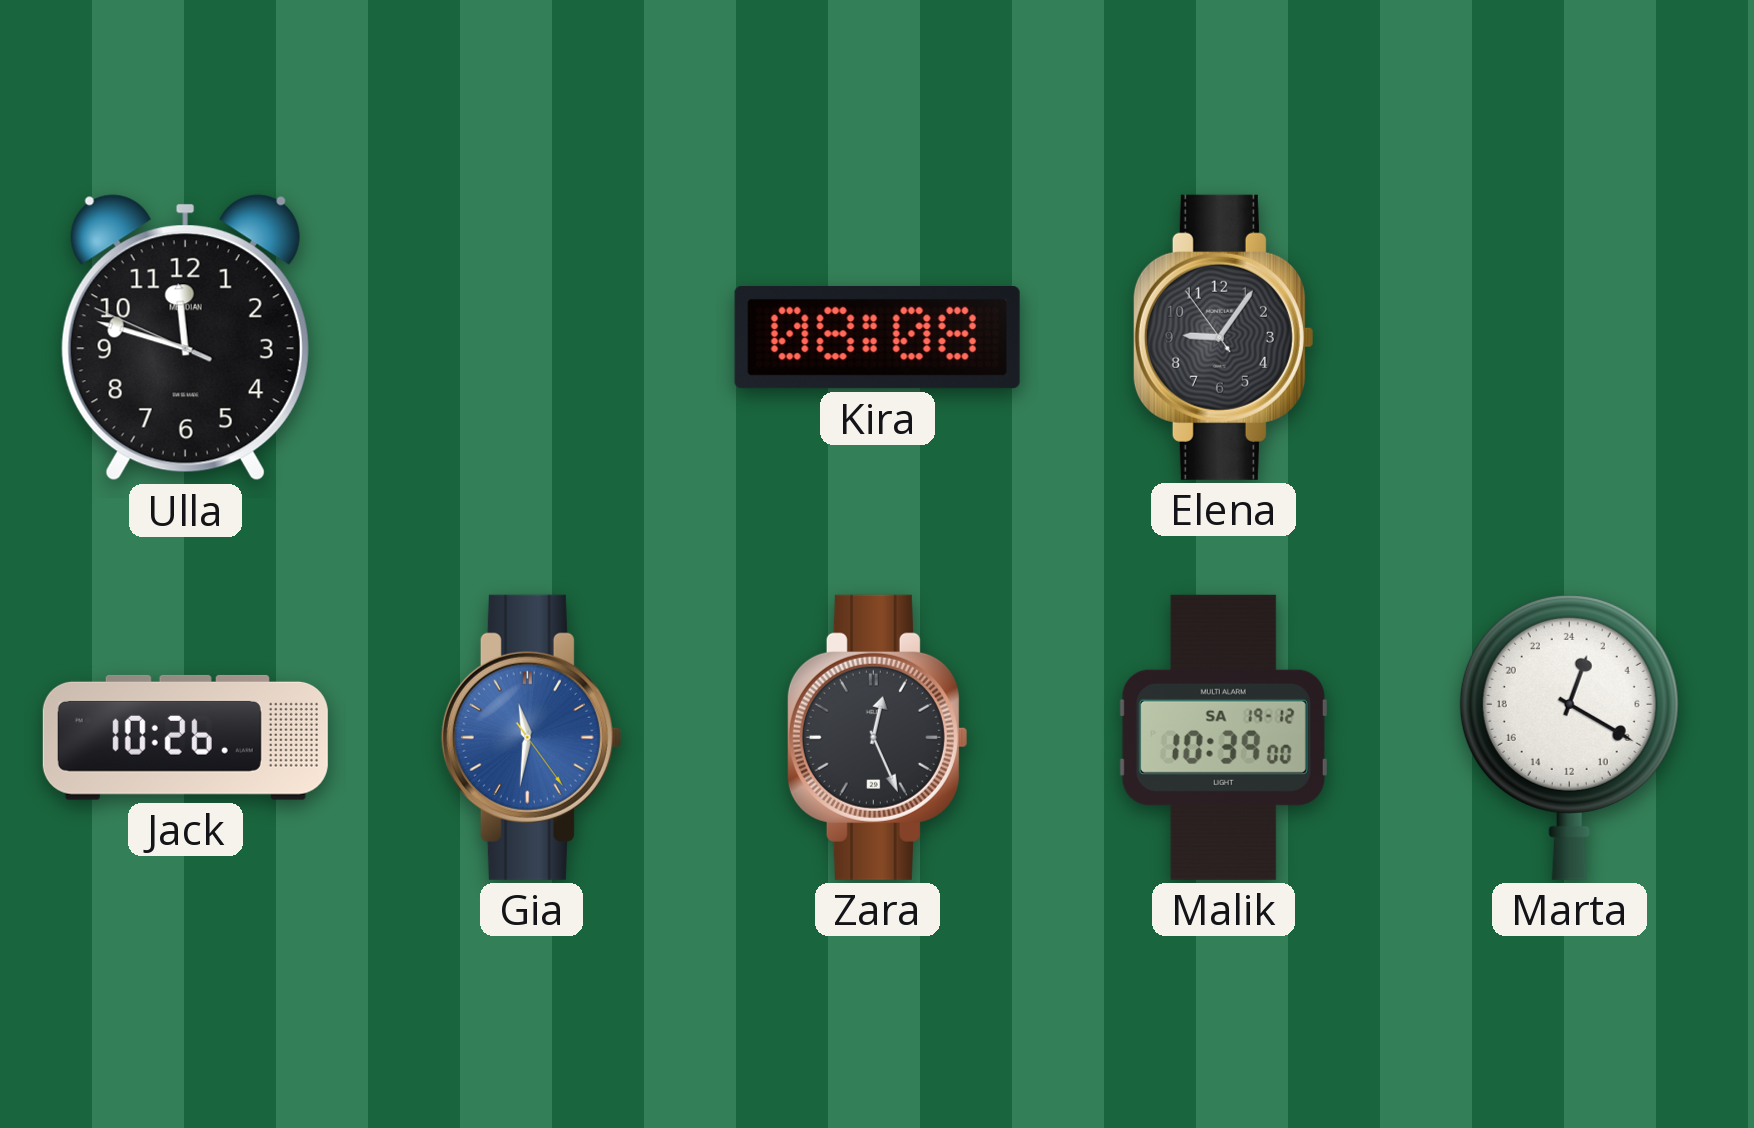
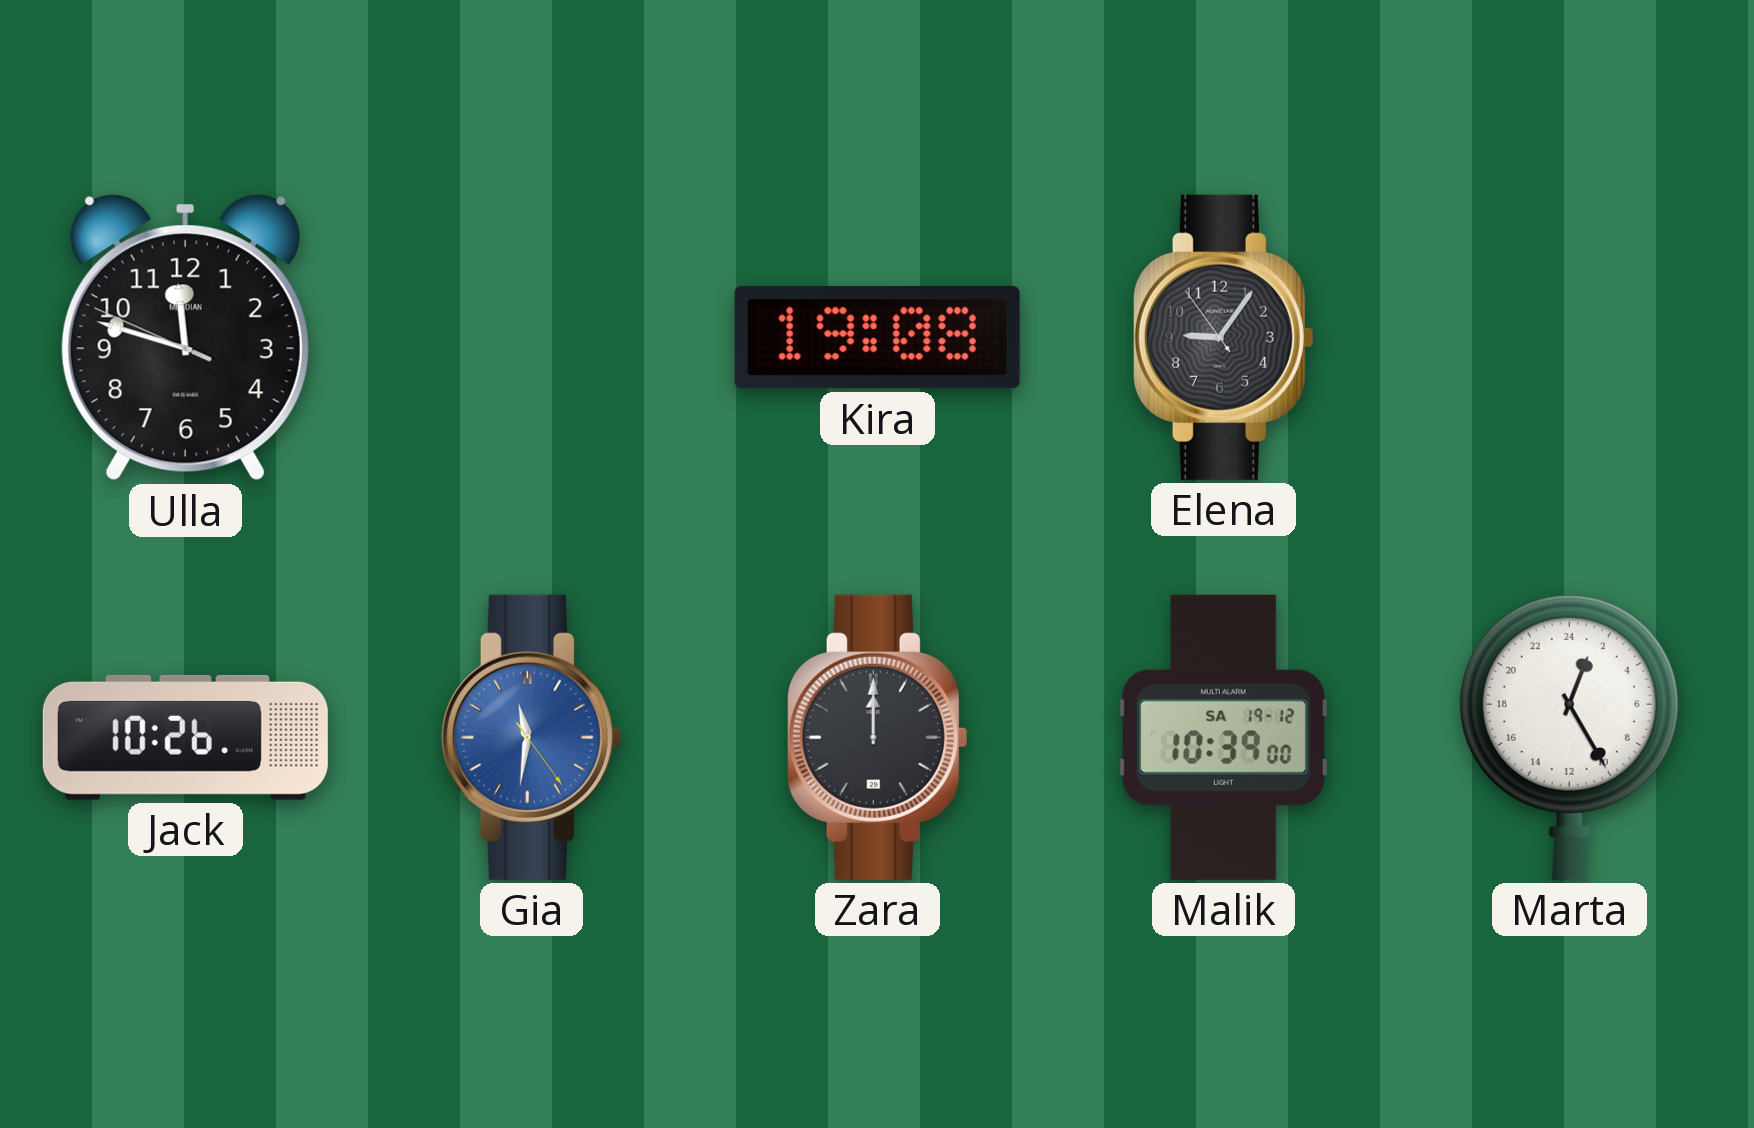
Kira: 08:08 -> 19:08 (877, 338)
Zara: 12:26 -> 12:00 (877, 737)
Marta: 1:20 -> 1:25 (1569, 737)
